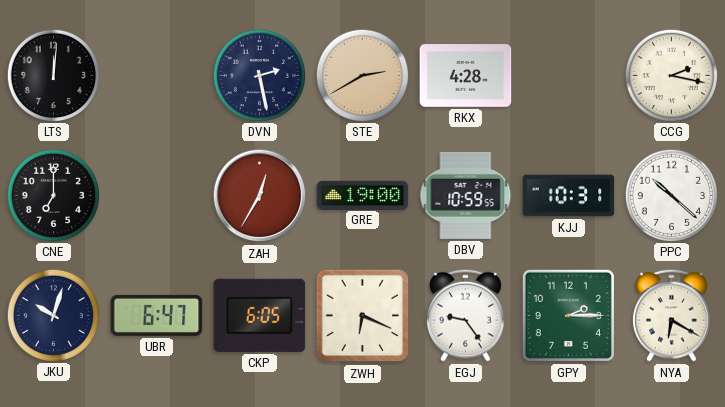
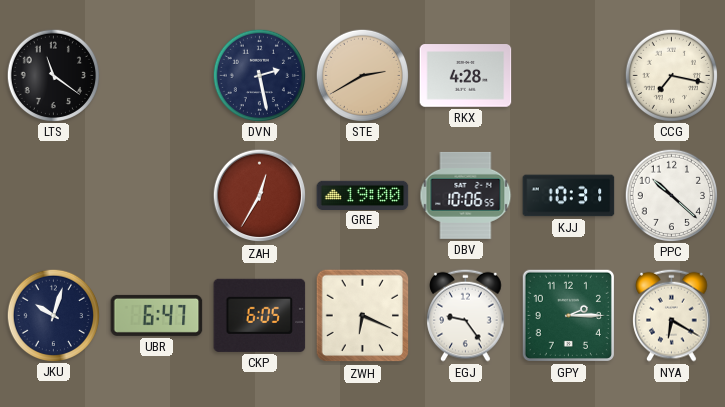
LTS: 12:01 -> 11:21 (53, 75)
CCG: 2:17 -> 7:17 (671, 75)
CNE: 7:00 -> none (53, 195)
DBV: 10:59 -> 10:06 (466, 195)
